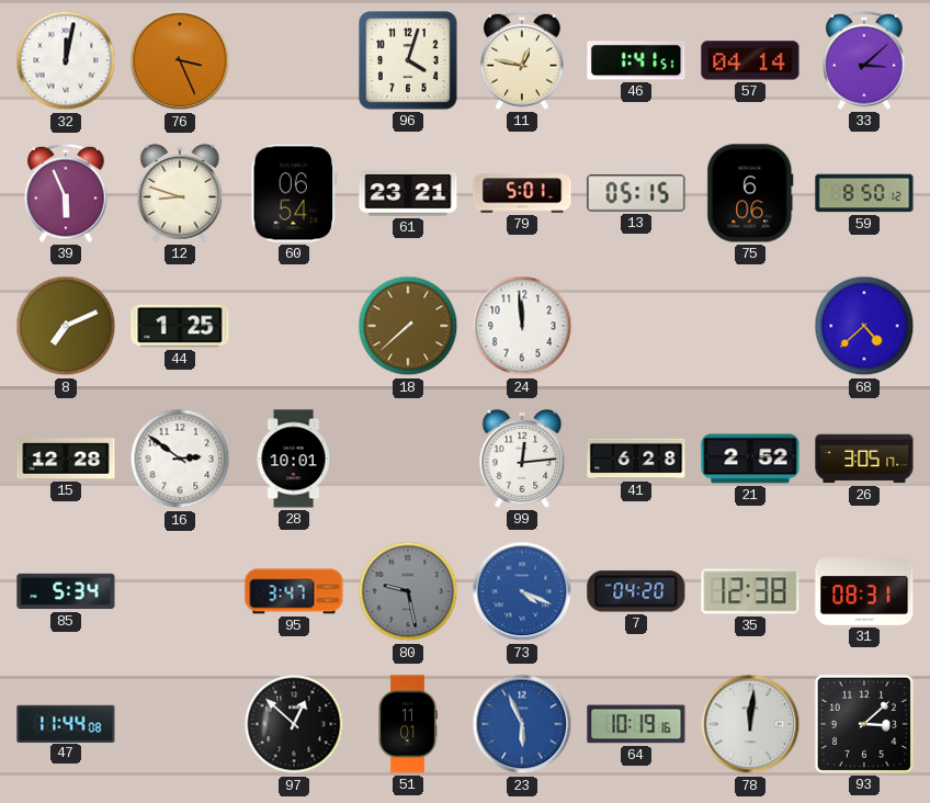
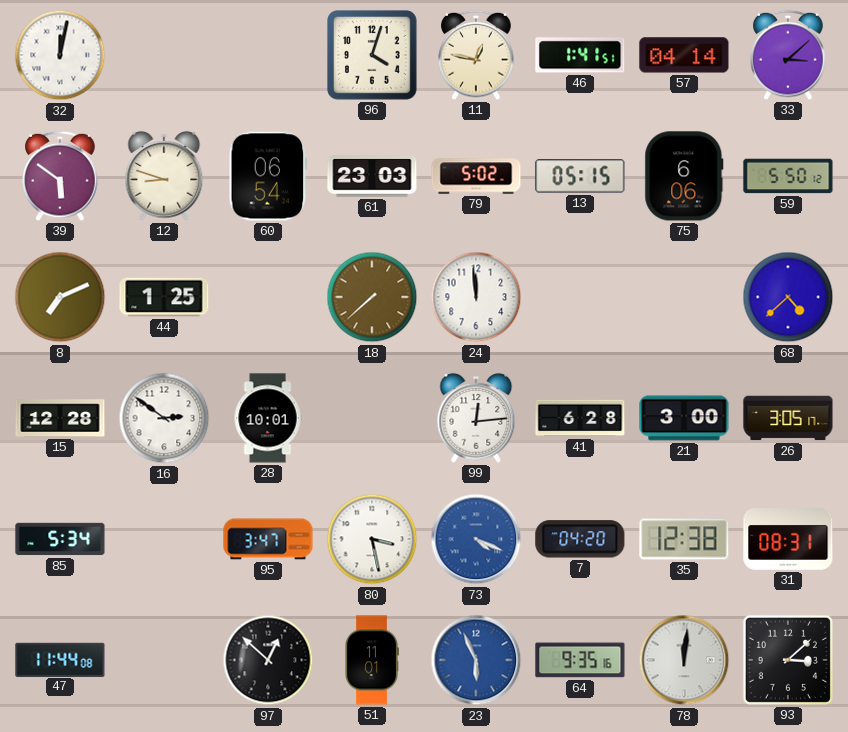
76: 3:26 -> none (180, 60)
39: 5:56 -> 5:51 (60, 176)
61: 23:21 -> 23:03 (372, 176)
79: 5:01 -> 5:02 (476, 176)
59: 8:50 -> 5:50 (788, 176)
21: 2:52 -> 3:00 (684, 418)
80: 9:28 -> 3:28 (372, 539)
80 dial: grey -> white (372, 539)
64: 10:19 -> 9:35 (580, 660)
